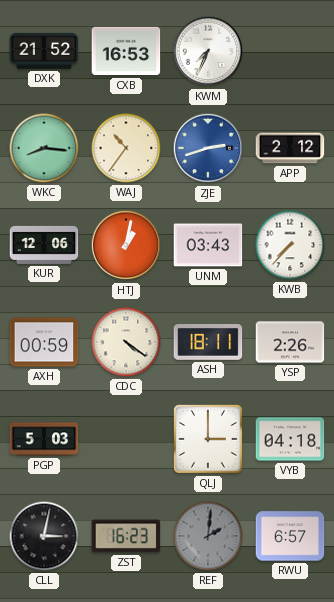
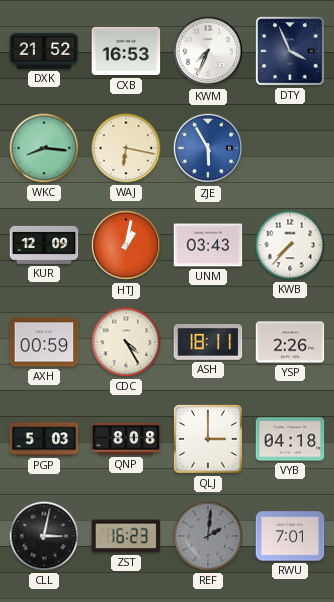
DTY: none -> 3:56 (290, 51)
WAJ: 10:36 -> 6:17 (126, 148)
ZJE: 2:42 -> 5:55 (208, 148)
APP: 2:12 -> none (290, 148)
KUR: 12:06 -> 12:09 (44, 245)
CDC: 4:21 -> 4:25 (126, 342)
QNP: none -> 8:08 (126, 439)
RWU: 6:57 -> 7:01 (290, 536)
